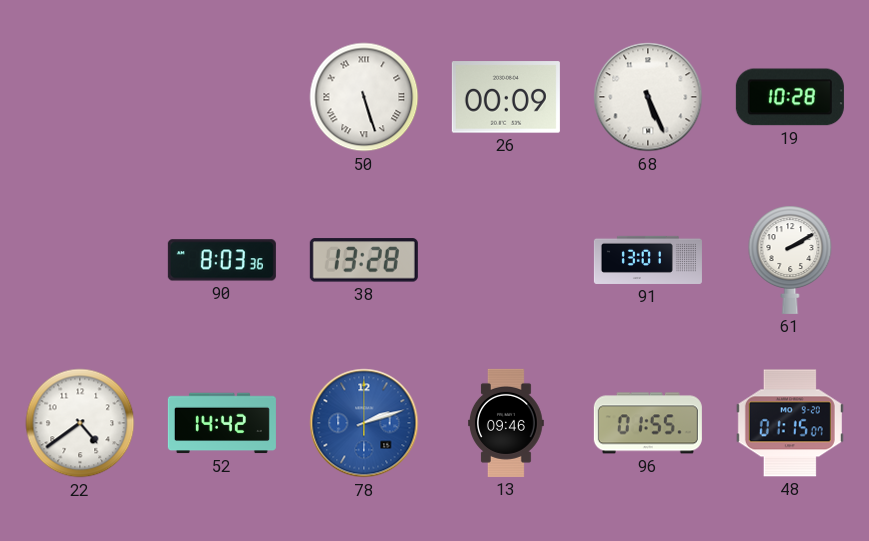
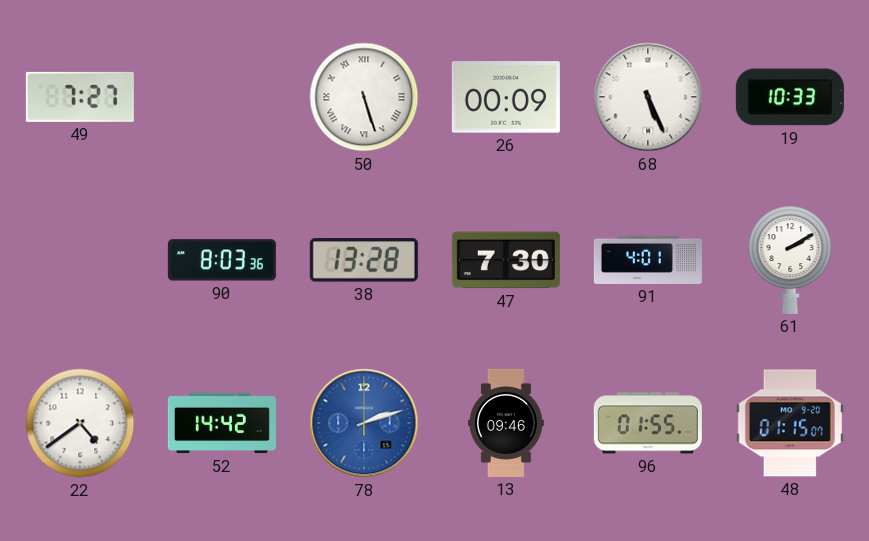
49: none -> 7:27 (80, 97)
19: 10:28 -> 10:33 (790, 97)
47: none -> 7:30 (506, 260)
91: 13:01 -> 4:01 (648, 260)
